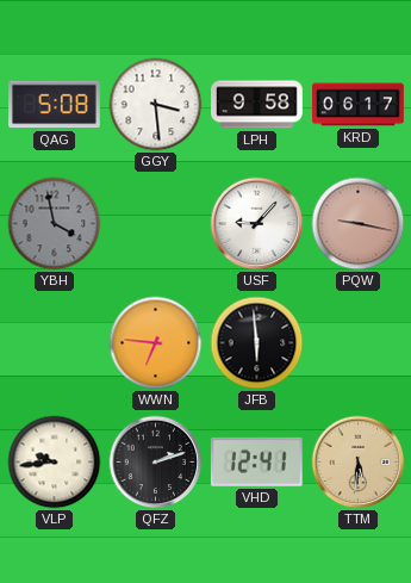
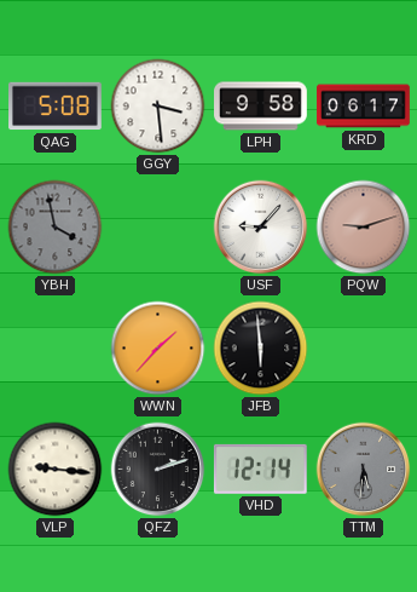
PQW: 9:17 -> 9:12 (364, 228)
WWN: 6:46 -> 1:37 (158, 349)
VLP: 9:44 -> 9:16 (56, 470)
VHD: 12:41 -> 12:14 (260, 469)
TTM dial: champagne -> grey (364, 470)
